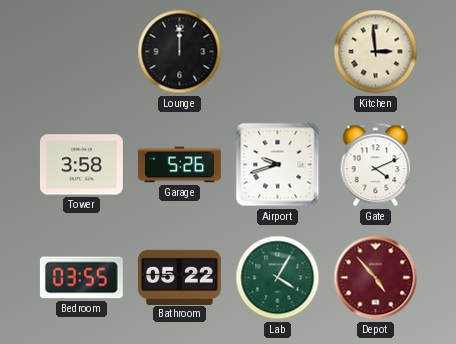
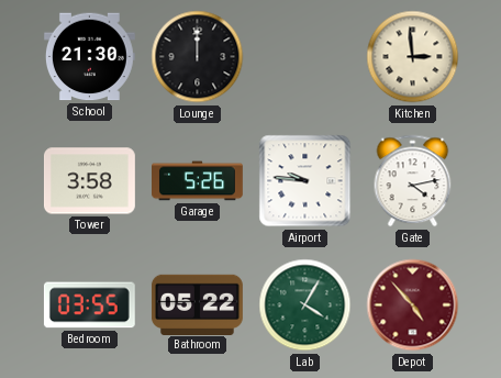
School: none -> 21:30 (89, 57)
Airport: 9:42 -> 9:46 (305, 181)
Gate: 4:11 -> 4:13 (413, 181)
